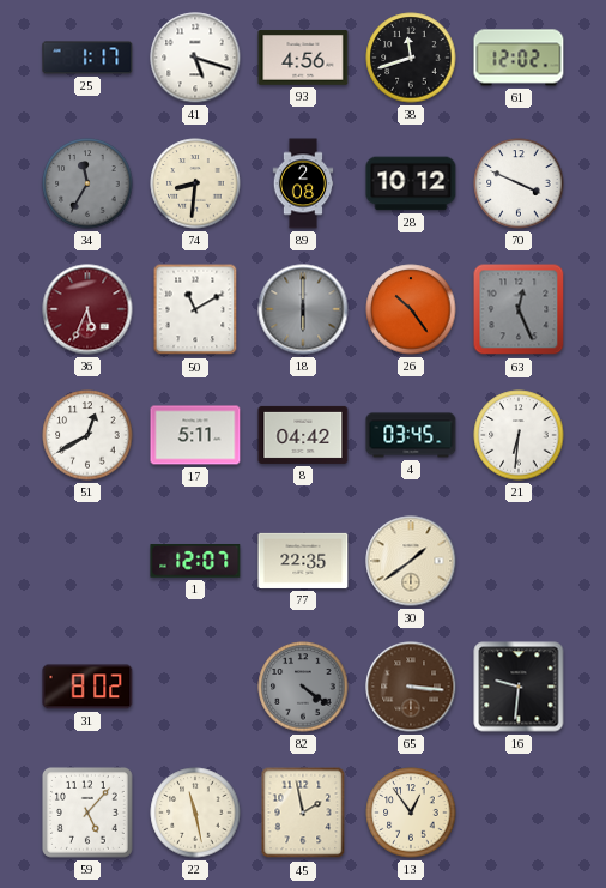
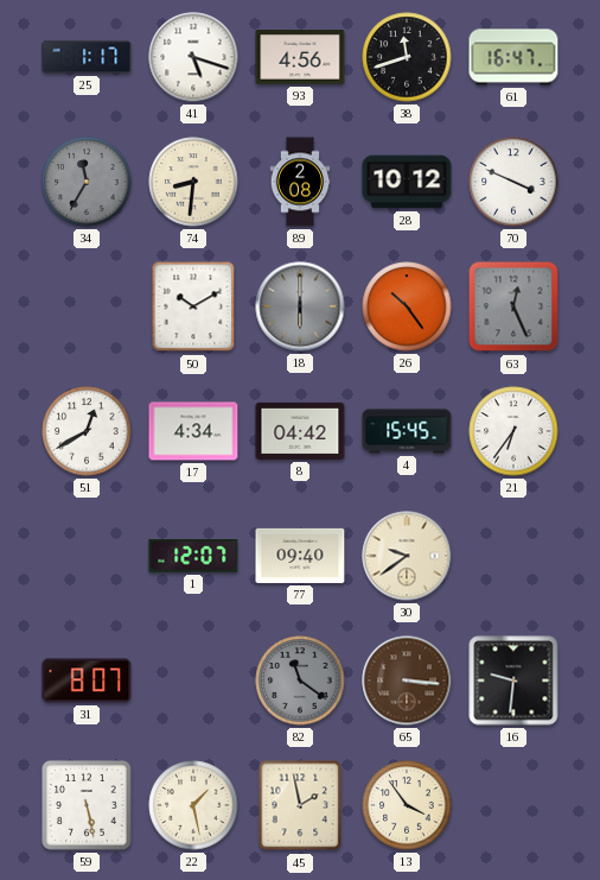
61: 12:02 -> 16:47 (513, 57)
36: 5:34 -> none (87, 309)
50: 11:10 -> 10:10 (193, 306)
17: 5:11 -> 4:34 (193, 431)
4: 03:45 -> 15:45 (407, 431)
21: 6:31 -> 6:36 (513, 431)
77: 22:35 -> 09:40 (300, 556)
30: 1:39 -> 9:39 (407, 556)
31: 8:02 -> 8:07 (87, 680)
82: 4:21 -> 11:21 (300, 680)
59: 5:07 -> 5:28 (87, 805)
22: 11:28 -> 1:28 (193, 805)
13: 12:54 -> 3:54 (407, 805)
